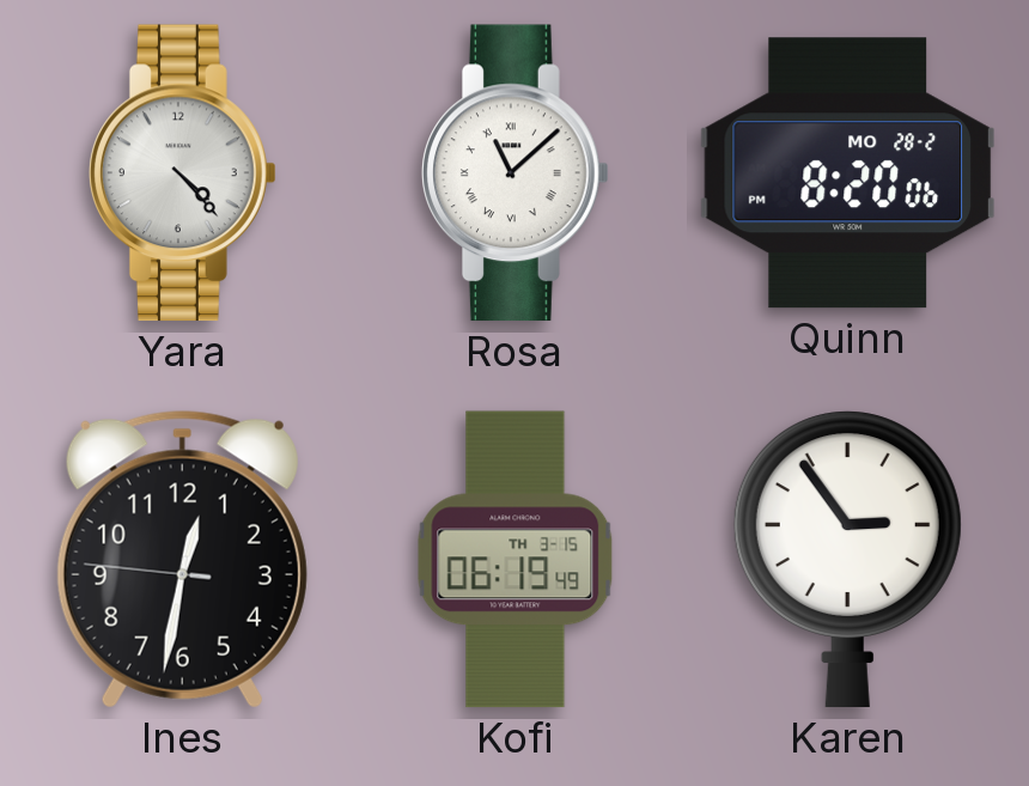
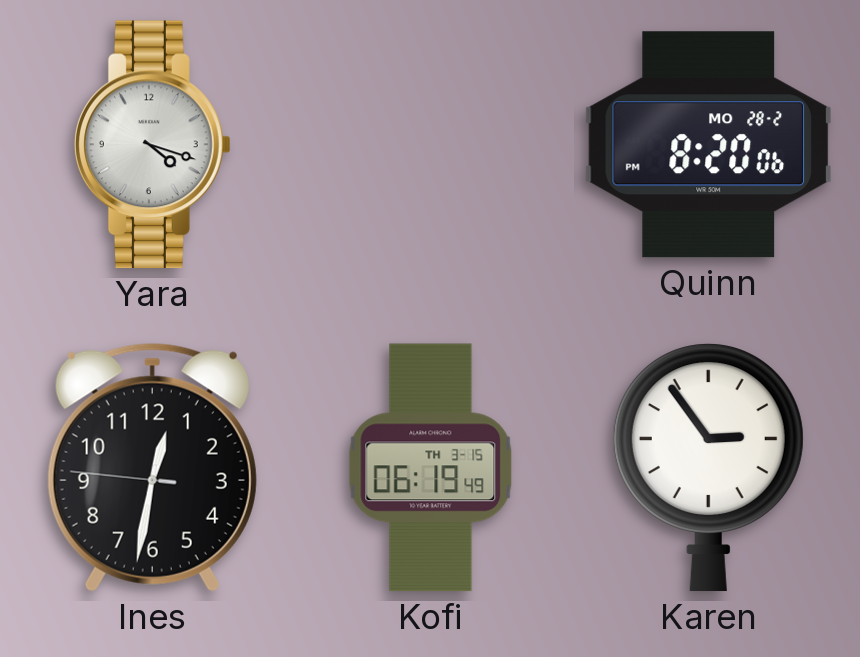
Yara: 4:23 -> 4:18 (153, 145)
Rosa: 11:08 -> none (516, 173)
